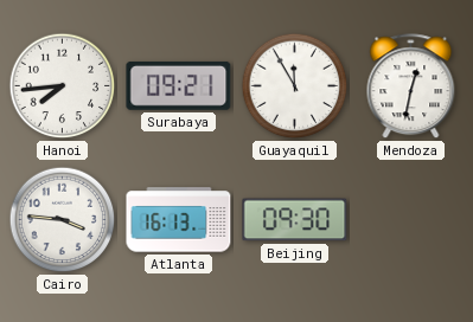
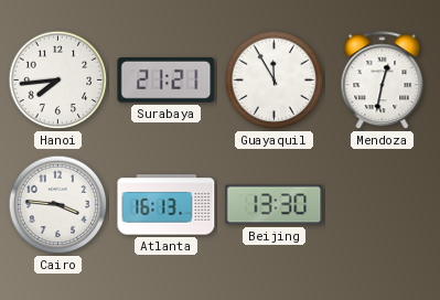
Surabaya: 09:21 -> 21:21 (167, 79)
Beijing: 09:30 -> 13:30 (275, 205)
